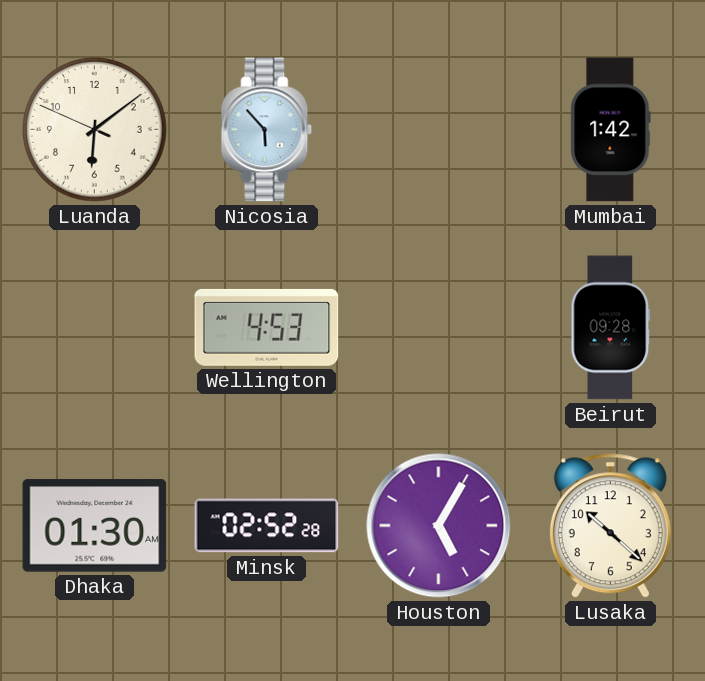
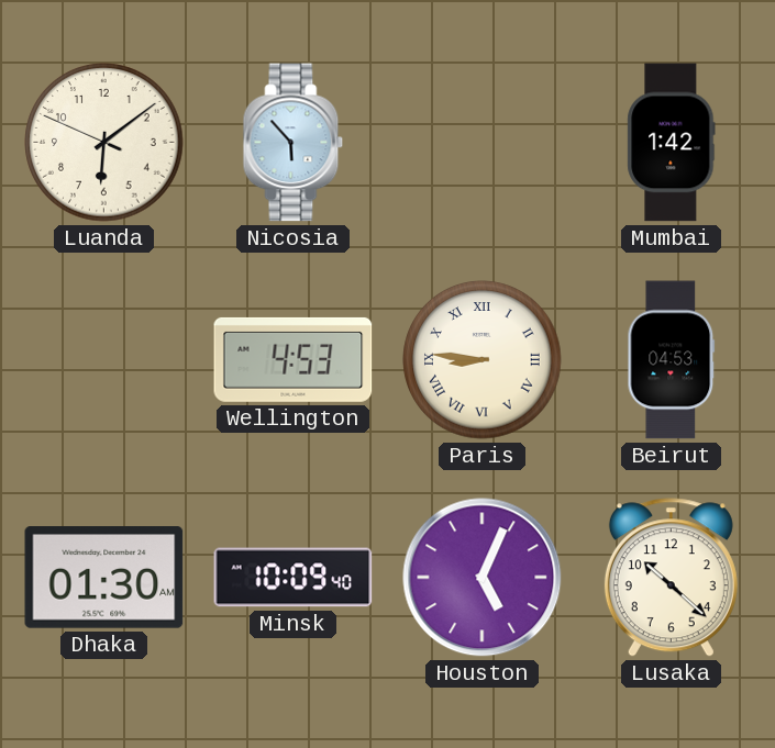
Paris: none -> 8:46 (483, 360)
Beirut: 09:28 -> 04:53 (672, 360)
Minsk: 02:52 -> 10:09 (294, 578)
Houston: 5:05 -> 5:04 (483, 578)
